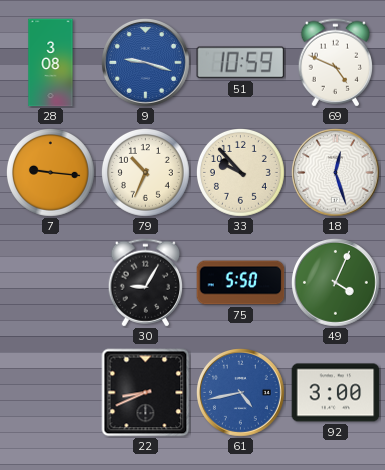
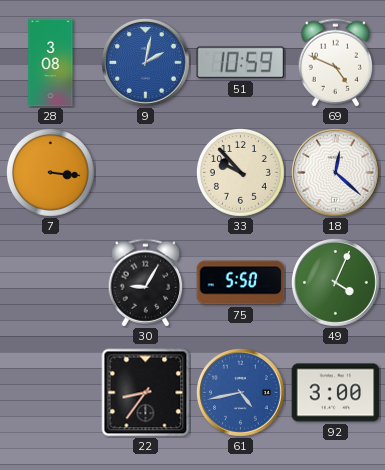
9: 9:18 -> 2:02 (146, 63)
7: 9:16 -> 3:16 (50, 172)
79: 10:34 -> none (145, 172)
18: 12:27 -> 12:22 (336, 173)
22: 8:41 -> 8:36 (146, 393)
